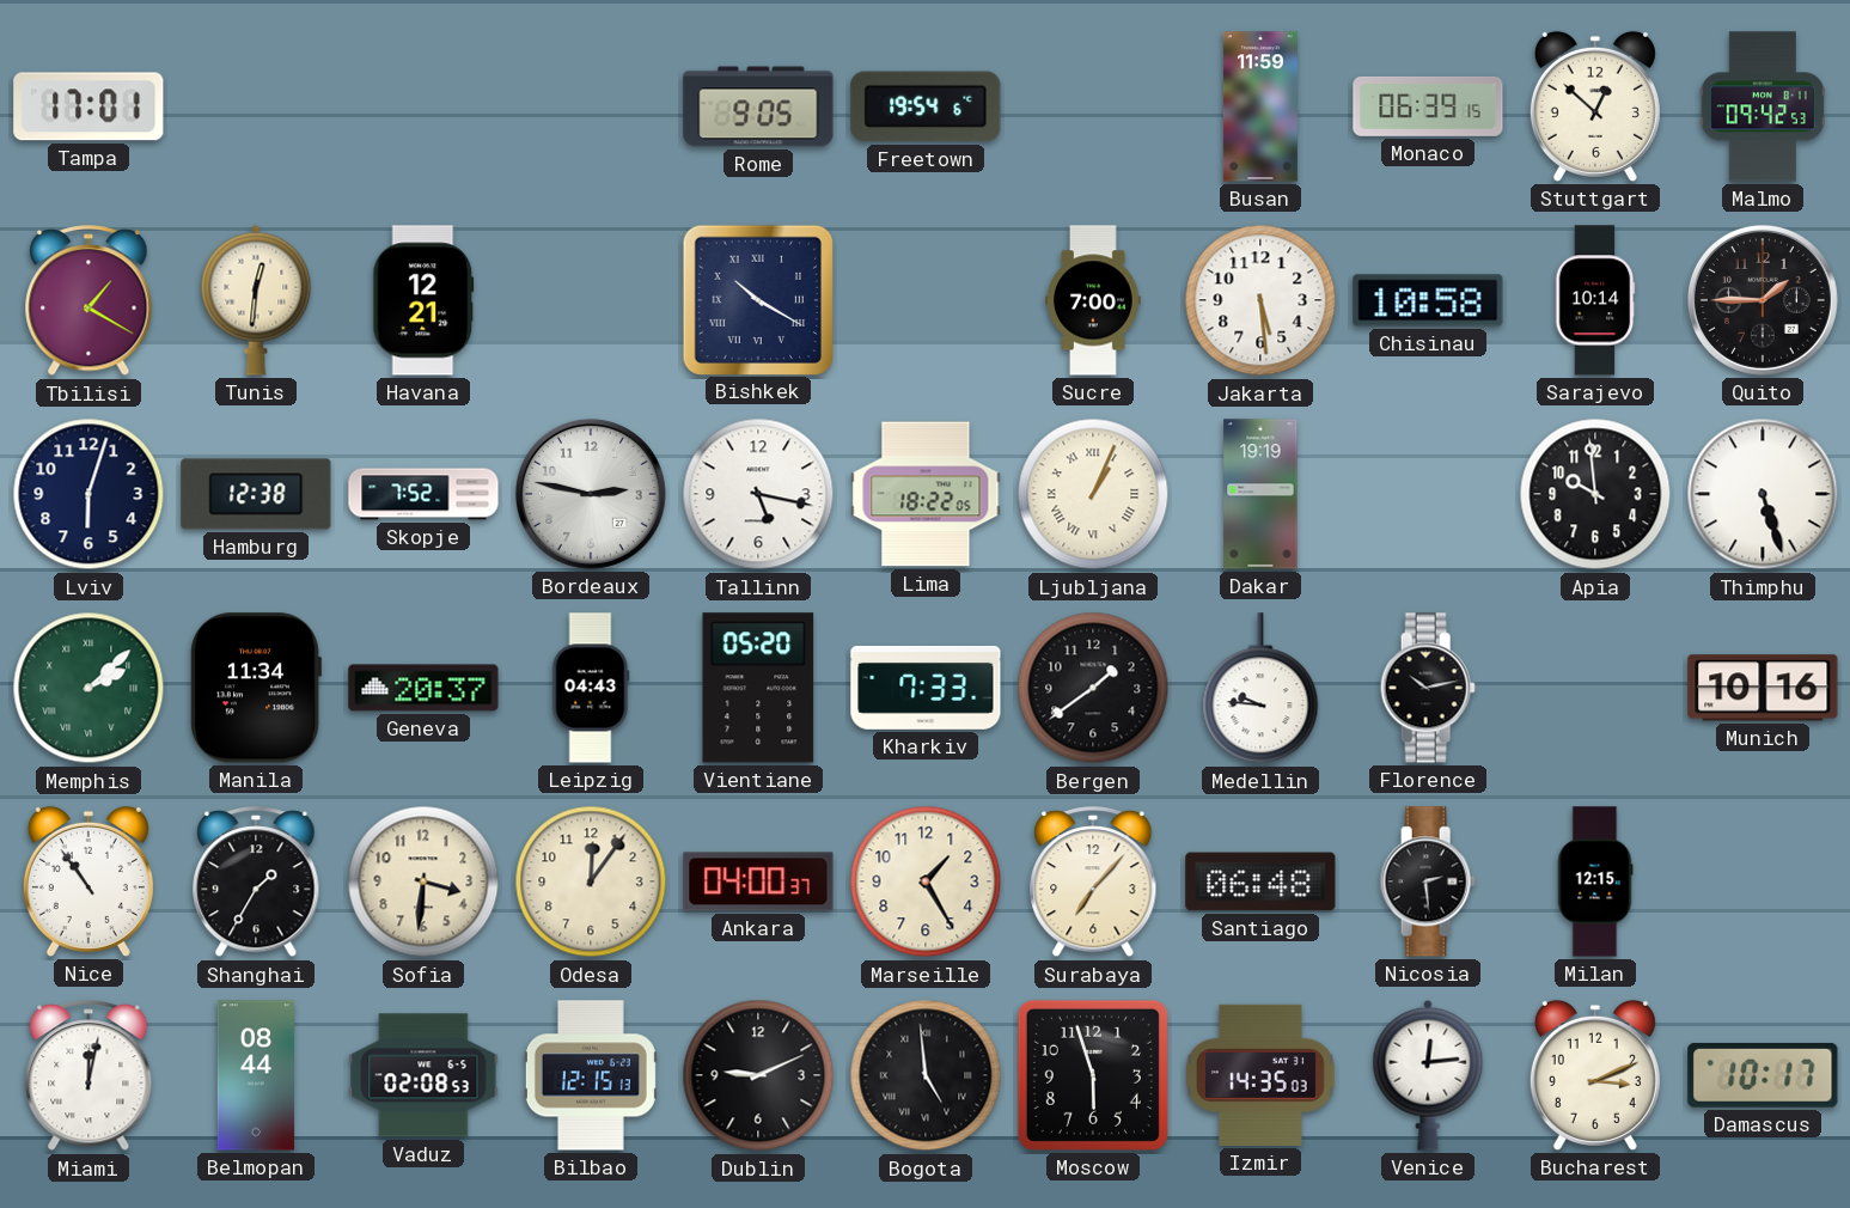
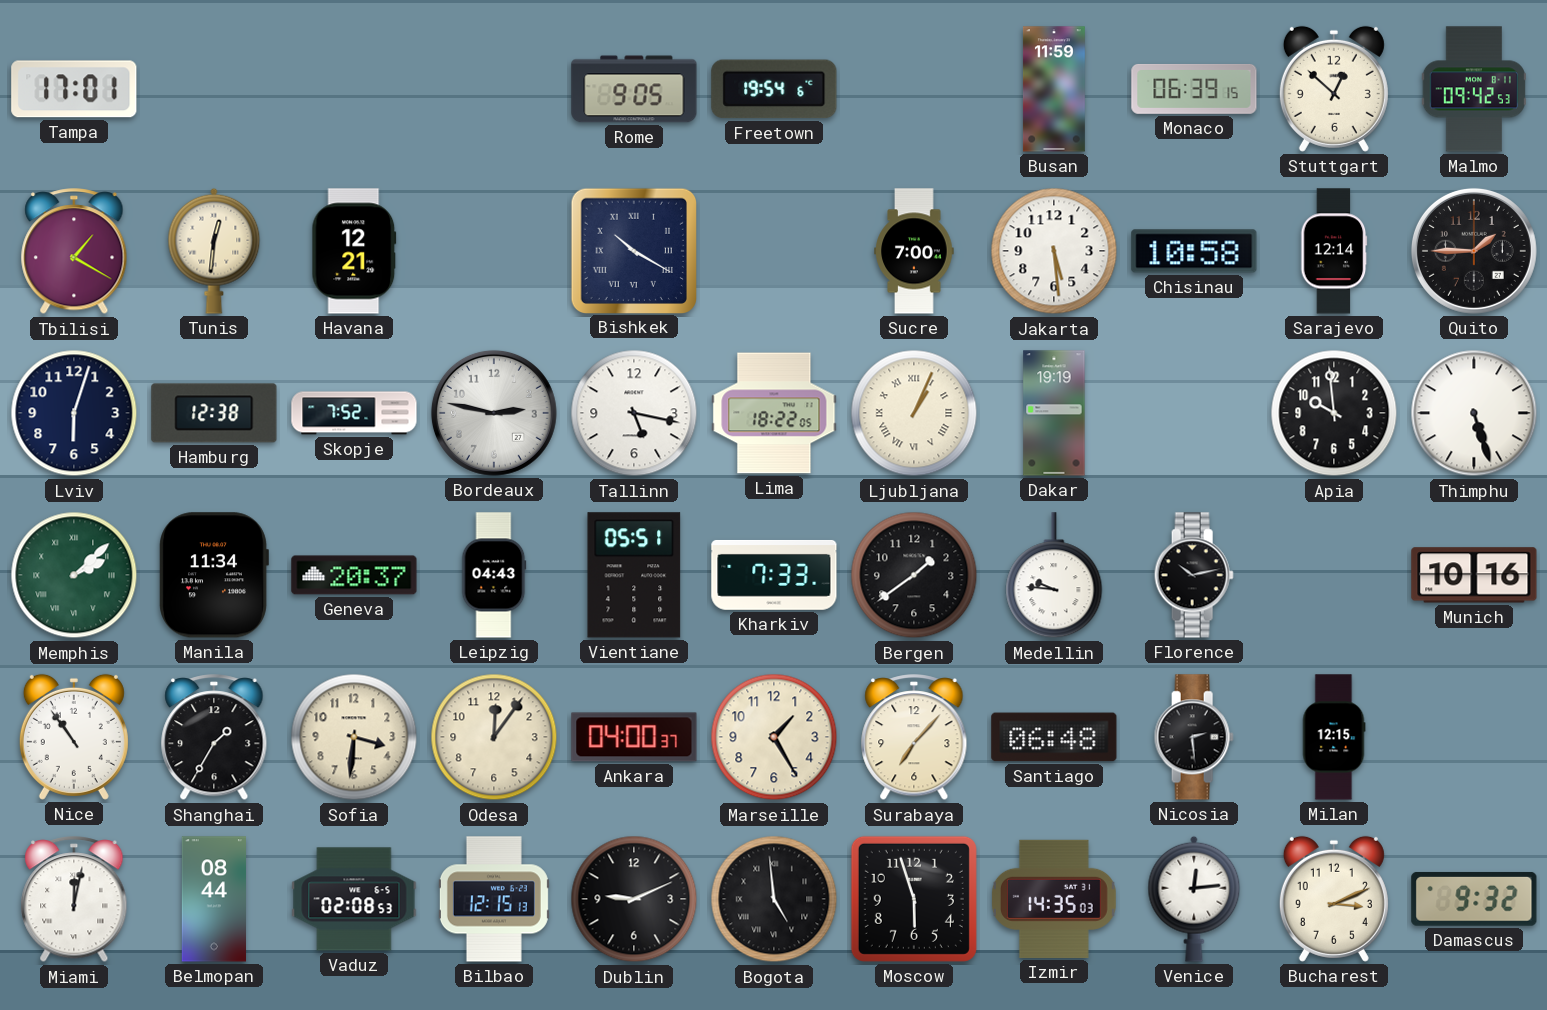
Sarajevo: 10:14 -> 12:14 (1334, 251)
Vientiane: 05:20 -> 05:51 (634, 575)
Damascus: 10:17 -> 9:32 (1474, 899)
